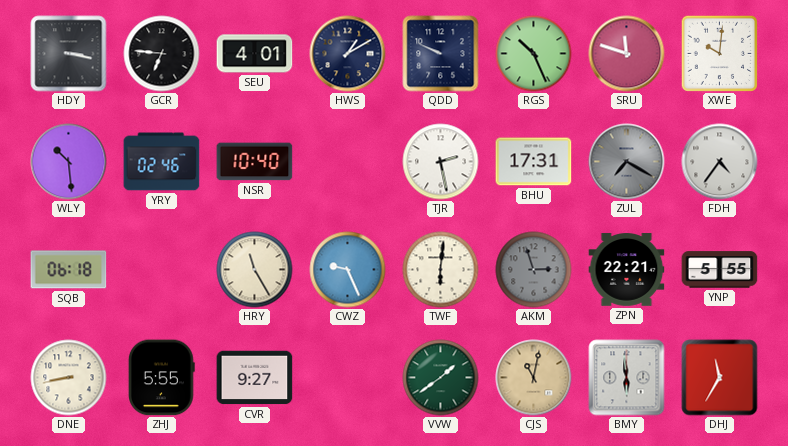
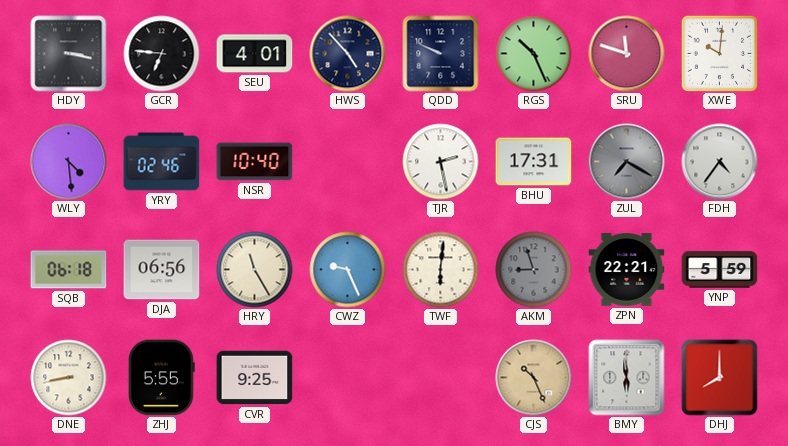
HWS: 1:10 -> 4:53 (348, 54)
WLY: 10:29 -> 4:29 (69, 162)
DJA: none -> 06:56 (162, 270)
AKM: 2:57 -> 8:57 (534, 270)
YNP: 5:55 -> 5:59 (720, 270)
CVR: 9:27 -> 9:25 (255, 378)
VVW: 1:39 -> none (441, 378)
CJS: 11:02 -> 10:26 (534, 378)
DHJ: 11:35 -> 8:00 (720, 378)
